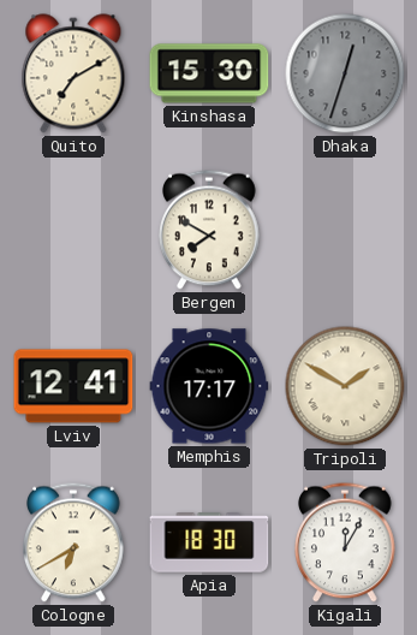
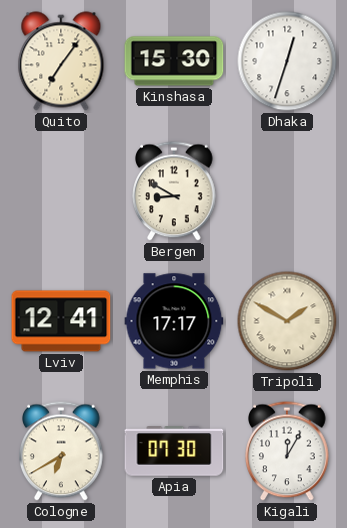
Quito: 7:10 -> 7:06 (61, 61)
Dhaka dial: grey -> white (287, 61)
Bergen: 7:50 -> 8:50 (175, 191)
Apia: 18:30 -> 07:30 (174, 451)
